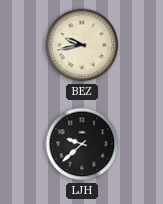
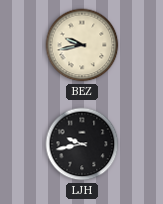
LJH: 9:38 -> 9:43 (82, 144)
